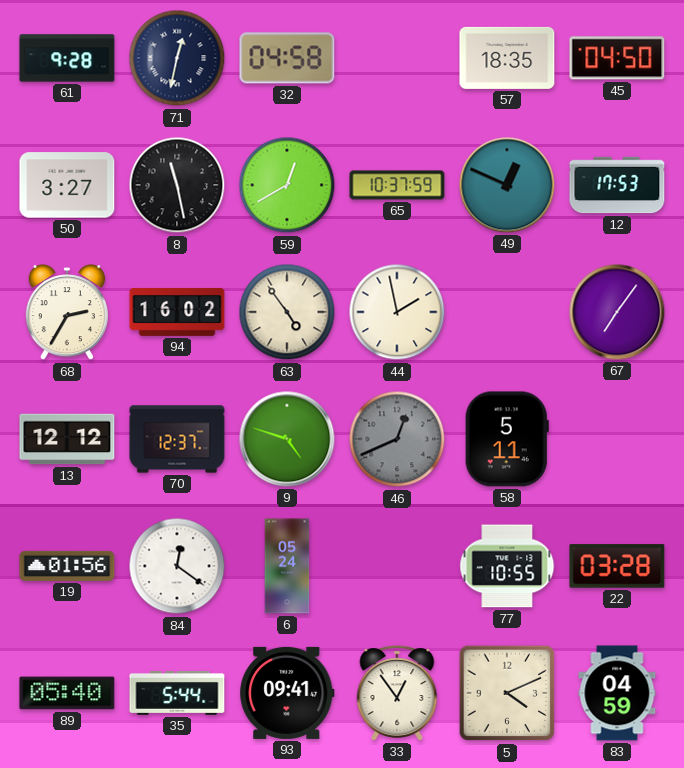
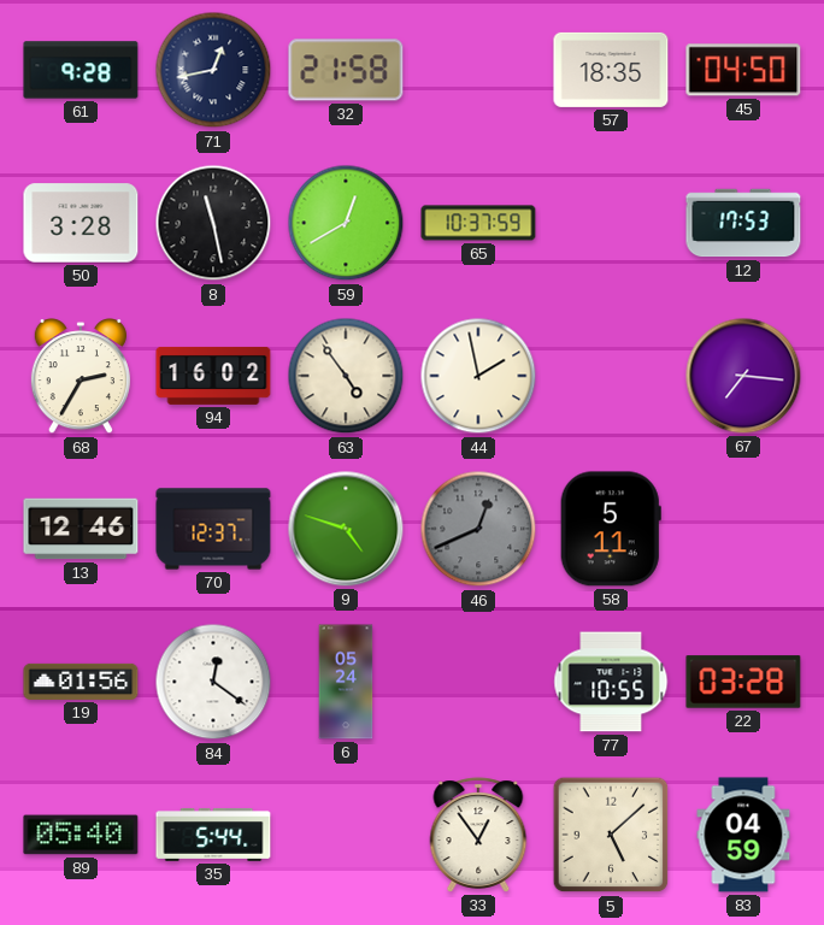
71: 12:32 -> 12:43 (213, 70)
32: 04:58 -> 21:58 (346, 70)
50: 3:27 -> 3:28 (81, 223)
49: 12:49 -> none (507, 185)
67: 7:06 -> 7:16 (743, 376)
13: 12:12 -> 12:46 (81, 529)
93: 09:41 -> none (287, 693)
5: 4:11 -> 5:08 (611, 835)
